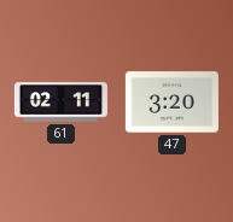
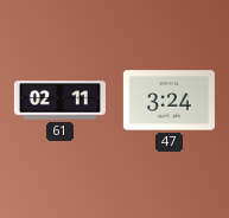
47: 3:20 -> 3:24 (168, 101)
